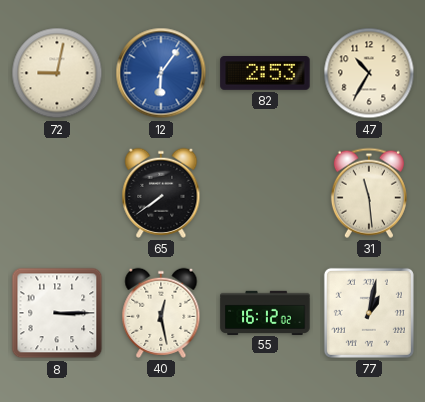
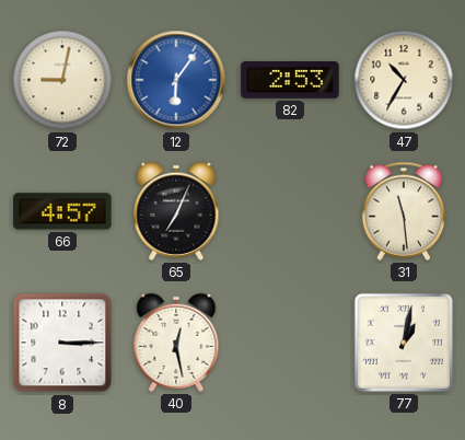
66: none -> 4:57 (62, 211)
65: 7:39 -> 7:04 (176, 211)
55: 16:12 -> none (265, 312)
